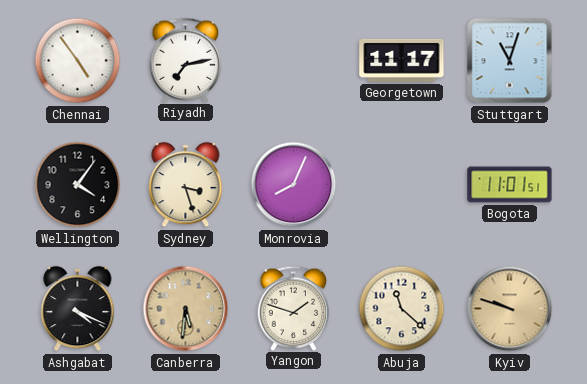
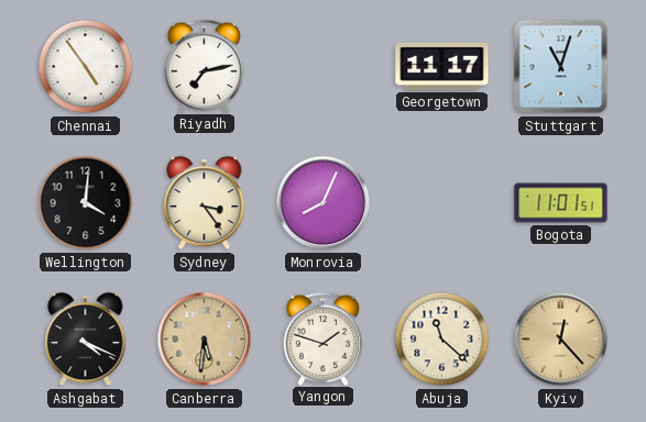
Wellington: 4:06 -> 4:01 (86, 203)
Sydney: 3:27 -> 3:24 (205, 203)
Kyiv: 9:48 -> 12:23 (561, 340)
